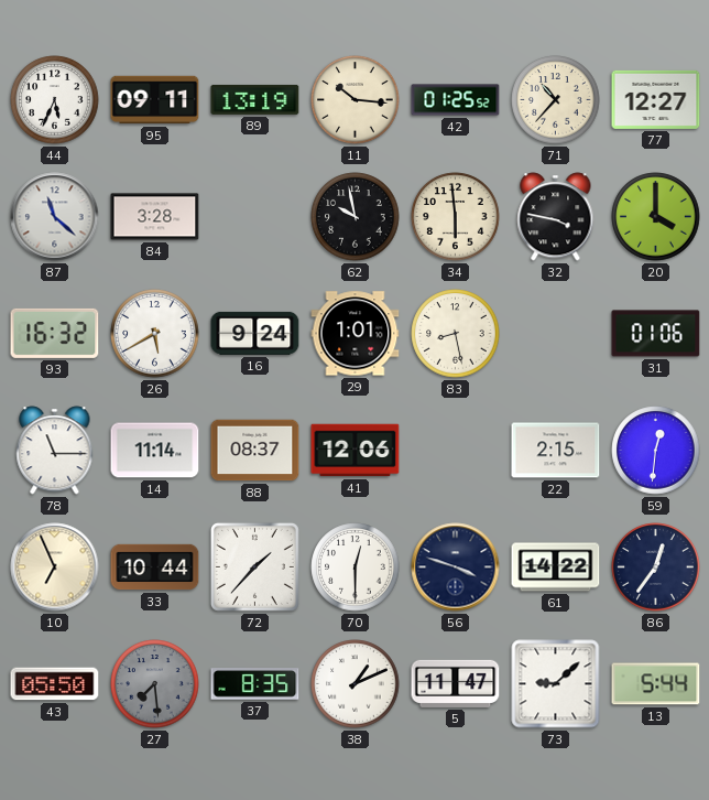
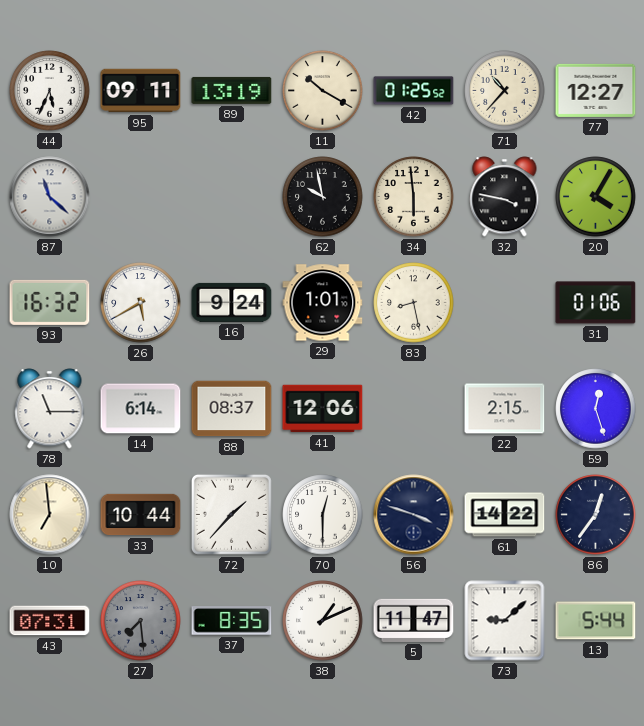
11: 10:16 -> 10:20 (323, 91)
84: 3:28 -> none (155, 217)
20: 4:00 -> 4:05 (596, 197)
14: 11:14 -> 6:14 (141, 409)
59: 12:31 -> 12:27 (596, 409)
10: 6:56 -> 6:59 (50, 515)
43: 05:50 -> 07:31 (50, 621)
